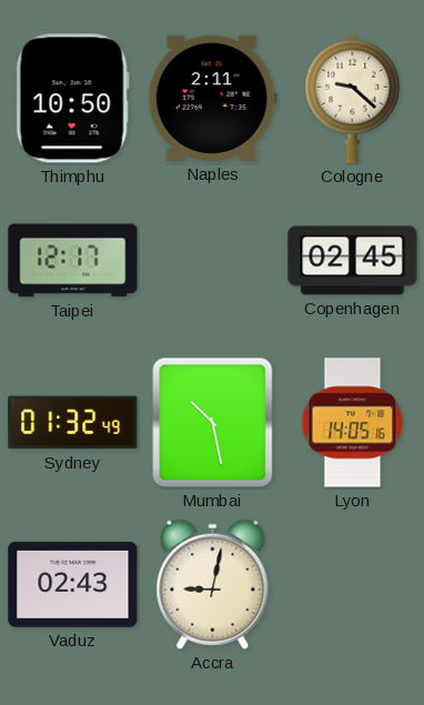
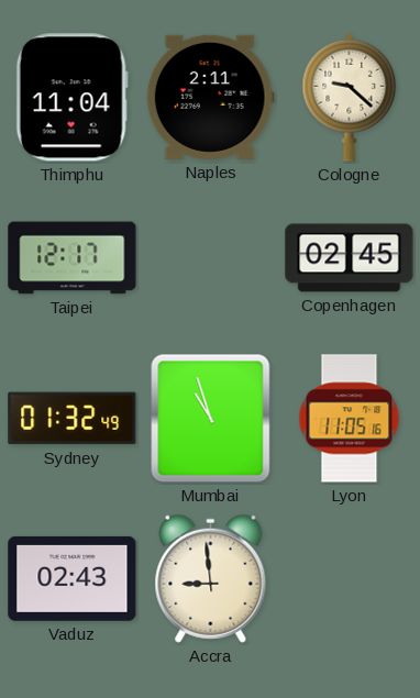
Thimphu: 10:50 -> 11:04 (71, 98)
Mumbai: 10:28 -> 10:57 (211, 419)
Lyon: 14:05 -> 11:05 (350, 419)
Accra: 9:02 -> 8:59 (211, 578)
